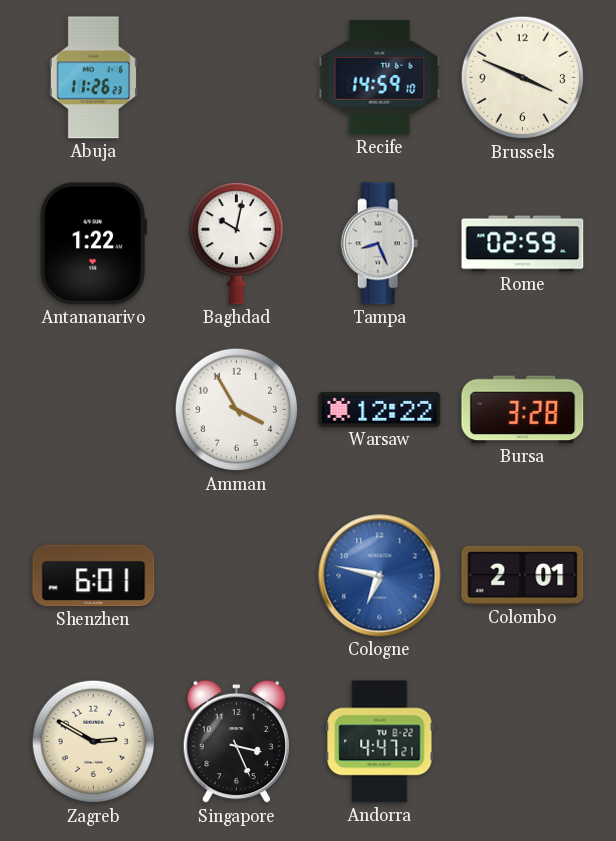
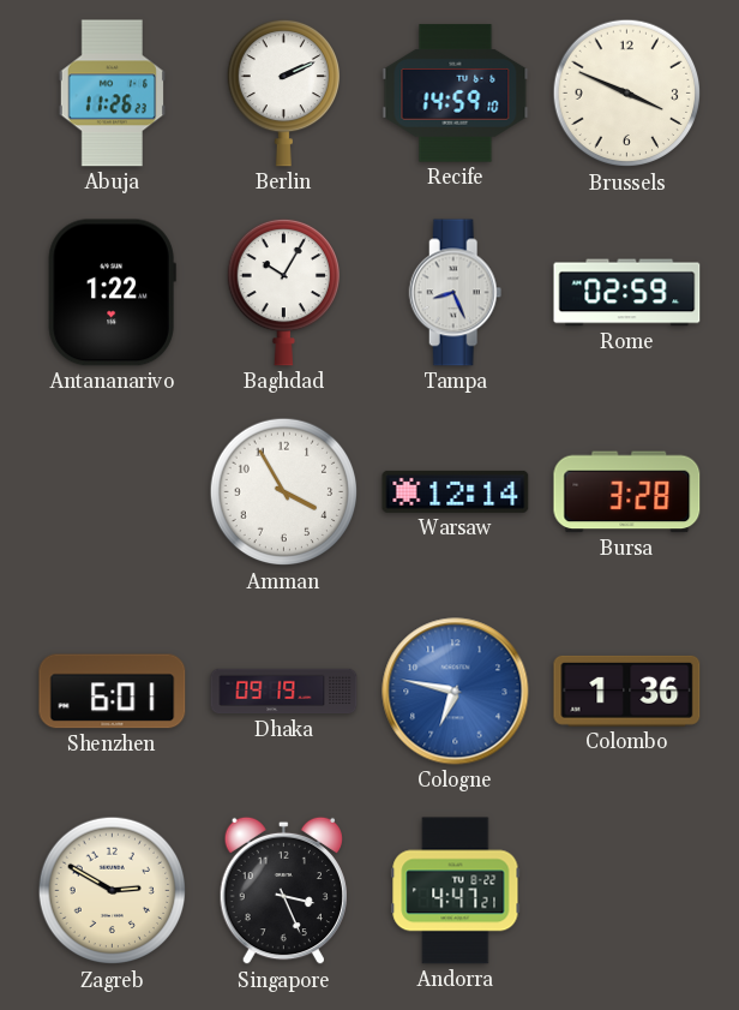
Berlin: none -> 2:11 (283, 92)
Baghdad: 10:02 -> 10:05 (283, 292)
Warsaw: 12:22 -> 12:14 (456, 491)
Dhaka: none -> 09:19 (284, 692)
Colombo: 2:01 -> 1:36 (627, 691)
